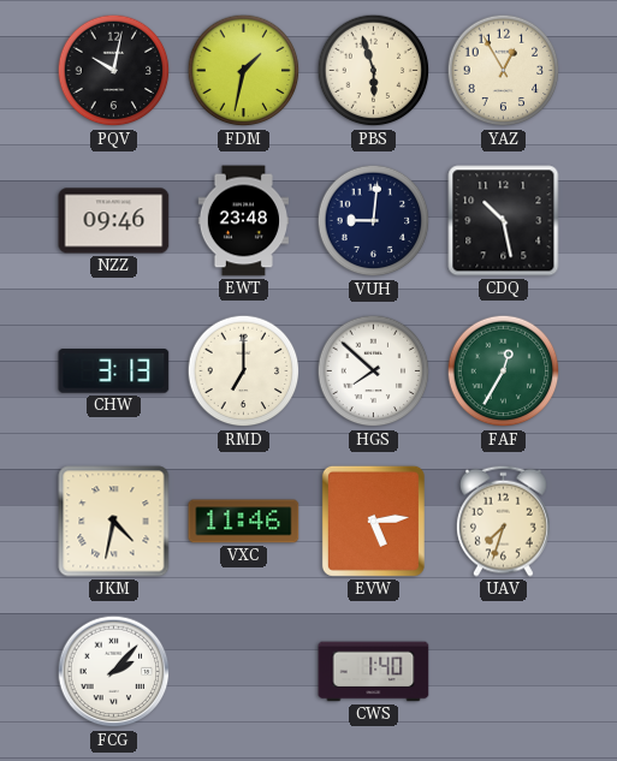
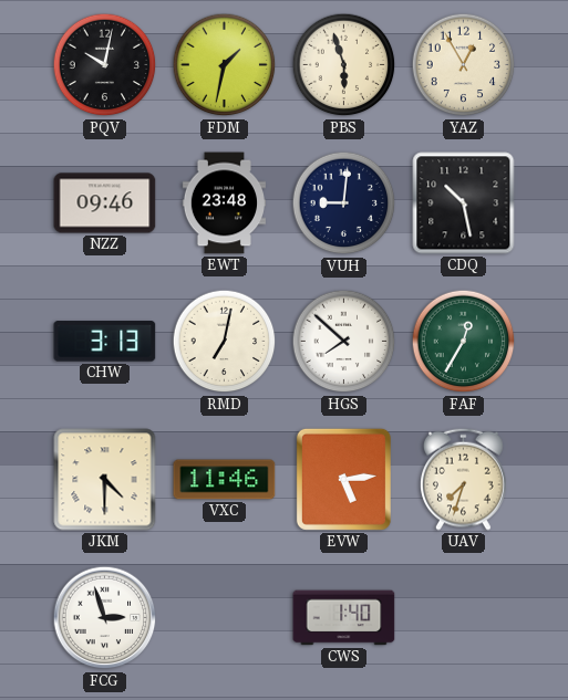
RMD: 7:00 -> 7:02 (225, 342)
JKM: 4:32 -> 4:30 (105, 480)
FCG: 2:07 -> 2:57 (105, 618)
